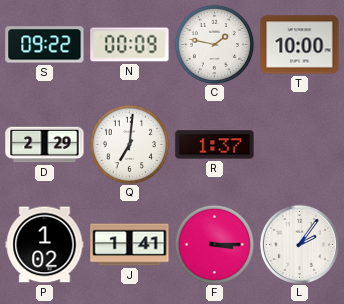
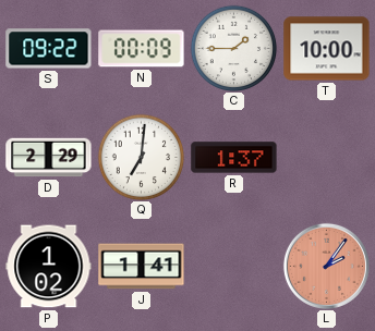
C: 1:47 -> 1:45 (233, 48)
F: 3:15 -> none (214, 244)
L dial: white -> salmon (326, 266)
